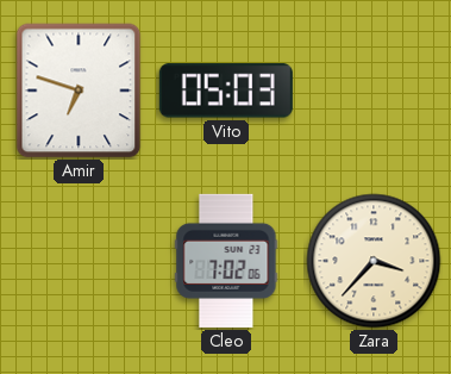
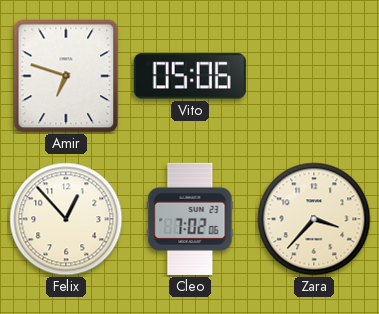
Vito: 05:03 -> 05:06 (190, 76)
Felix: none -> 12:53 (66, 219)
